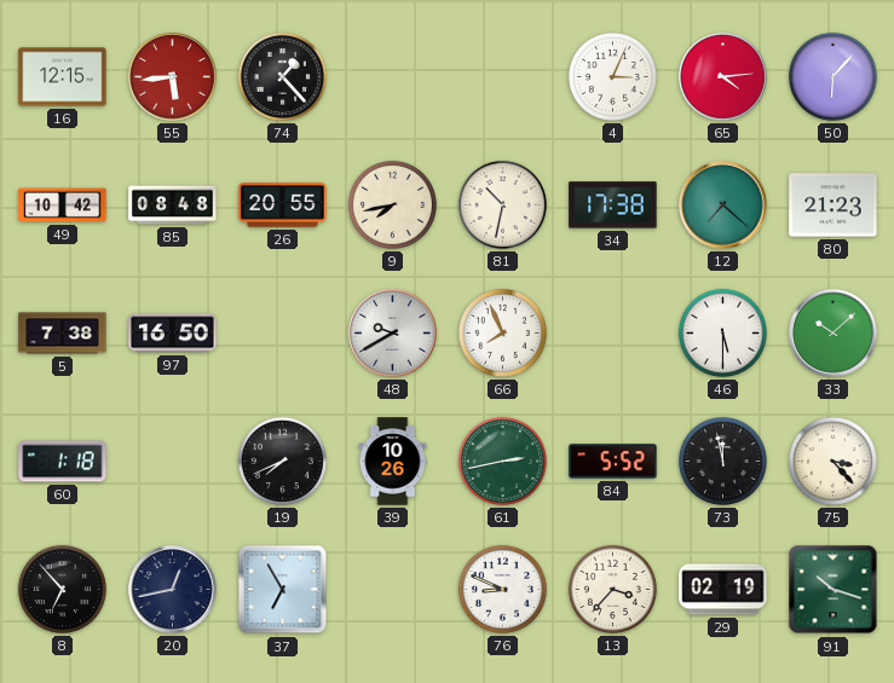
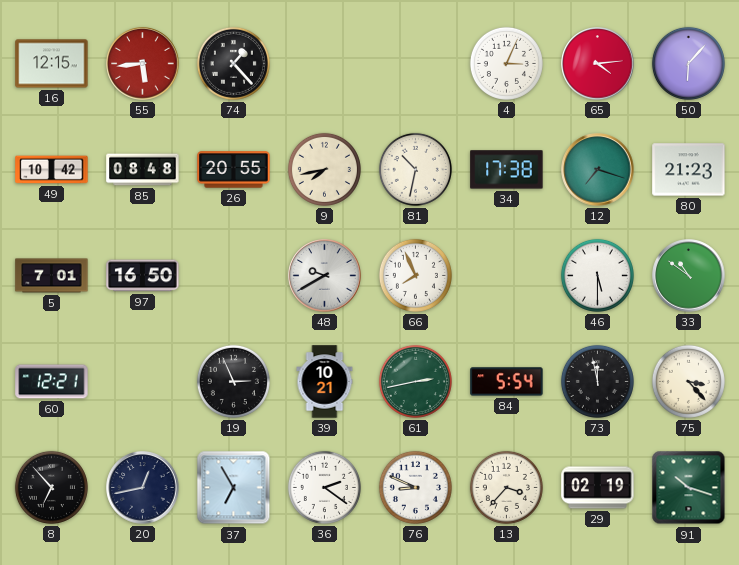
12: 7:22 -> 7:18 (598, 170)
5: 7:38 -> 7:01 (52, 276)
33: 10:08 -> 10:51 (689, 276)
60: 1:18 -> 12:21 (52, 382)
19: 7:41 -> 2:56 (233, 381)
39: 10:26 -> 10:21 (325, 382)
84: 5:52 -> 5:54 (507, 382)
36: none -> 2:21 (324, 487)
